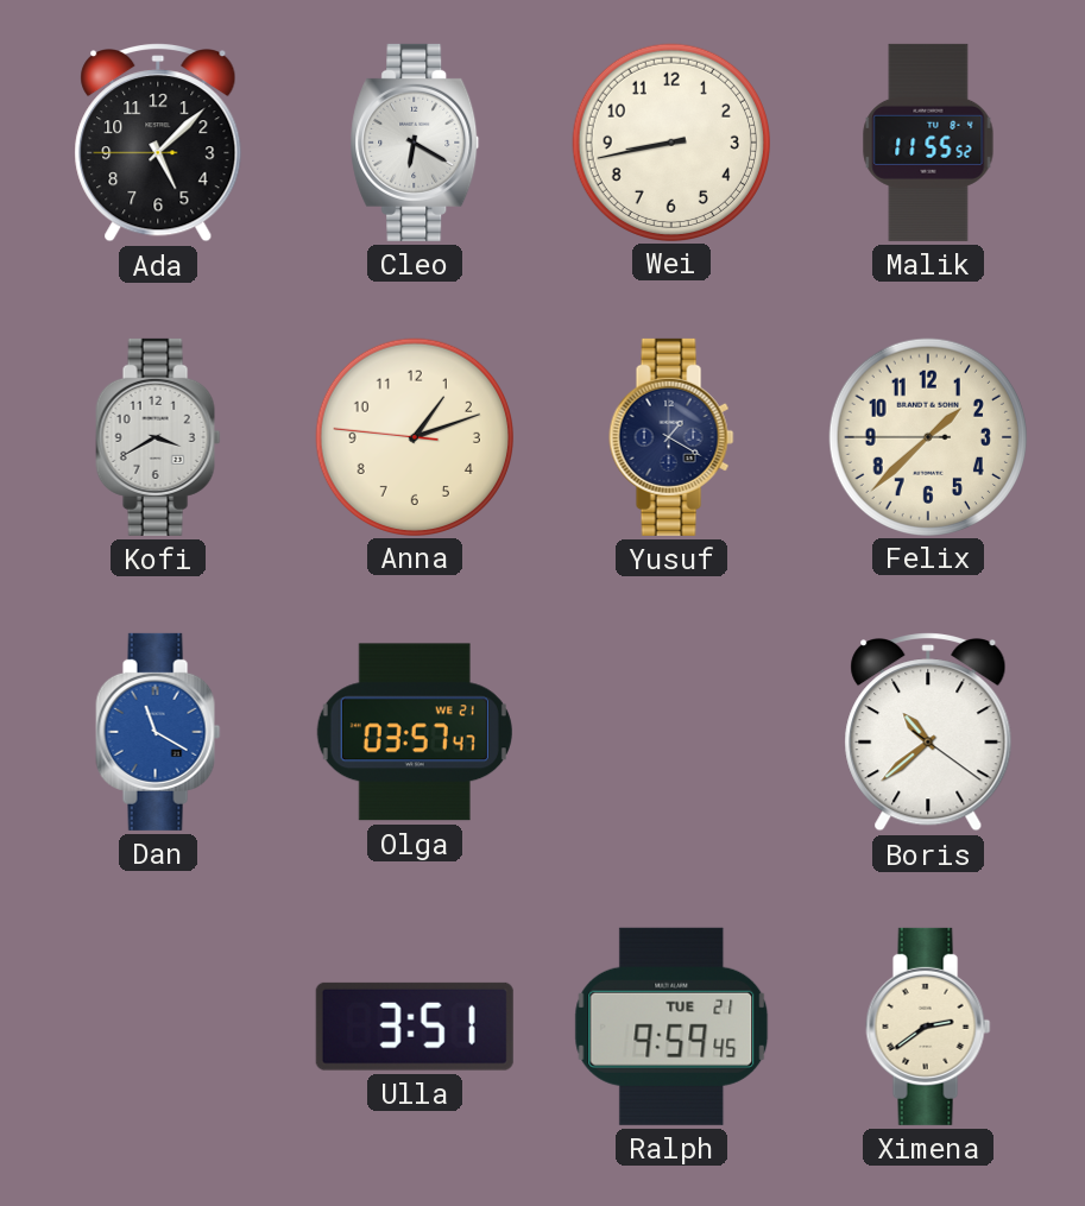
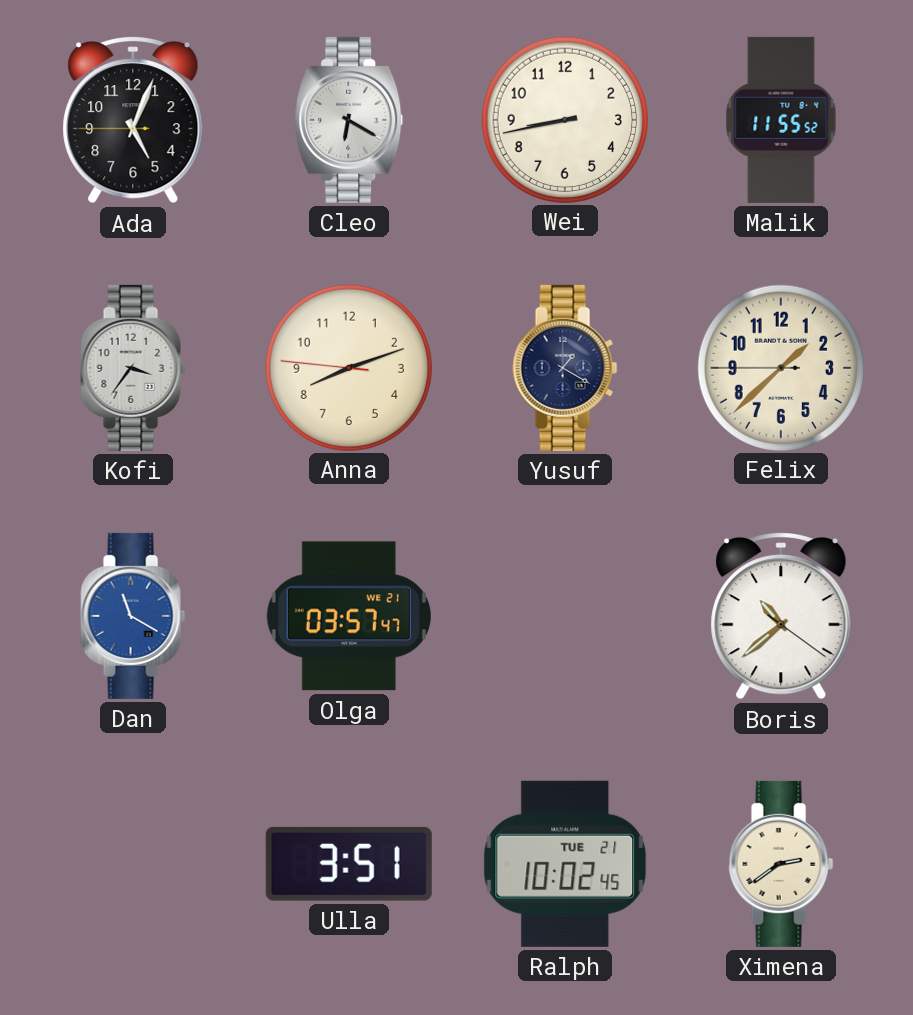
Ada: 5:07 -> 5:03 (133, 121)
Kofi: 3:40 -> 3:36 (133, 368)
Anna: 1:11 -> 8:11 (348, 367)
Ralph: 9:59 -> 10:02 (565, 864)
